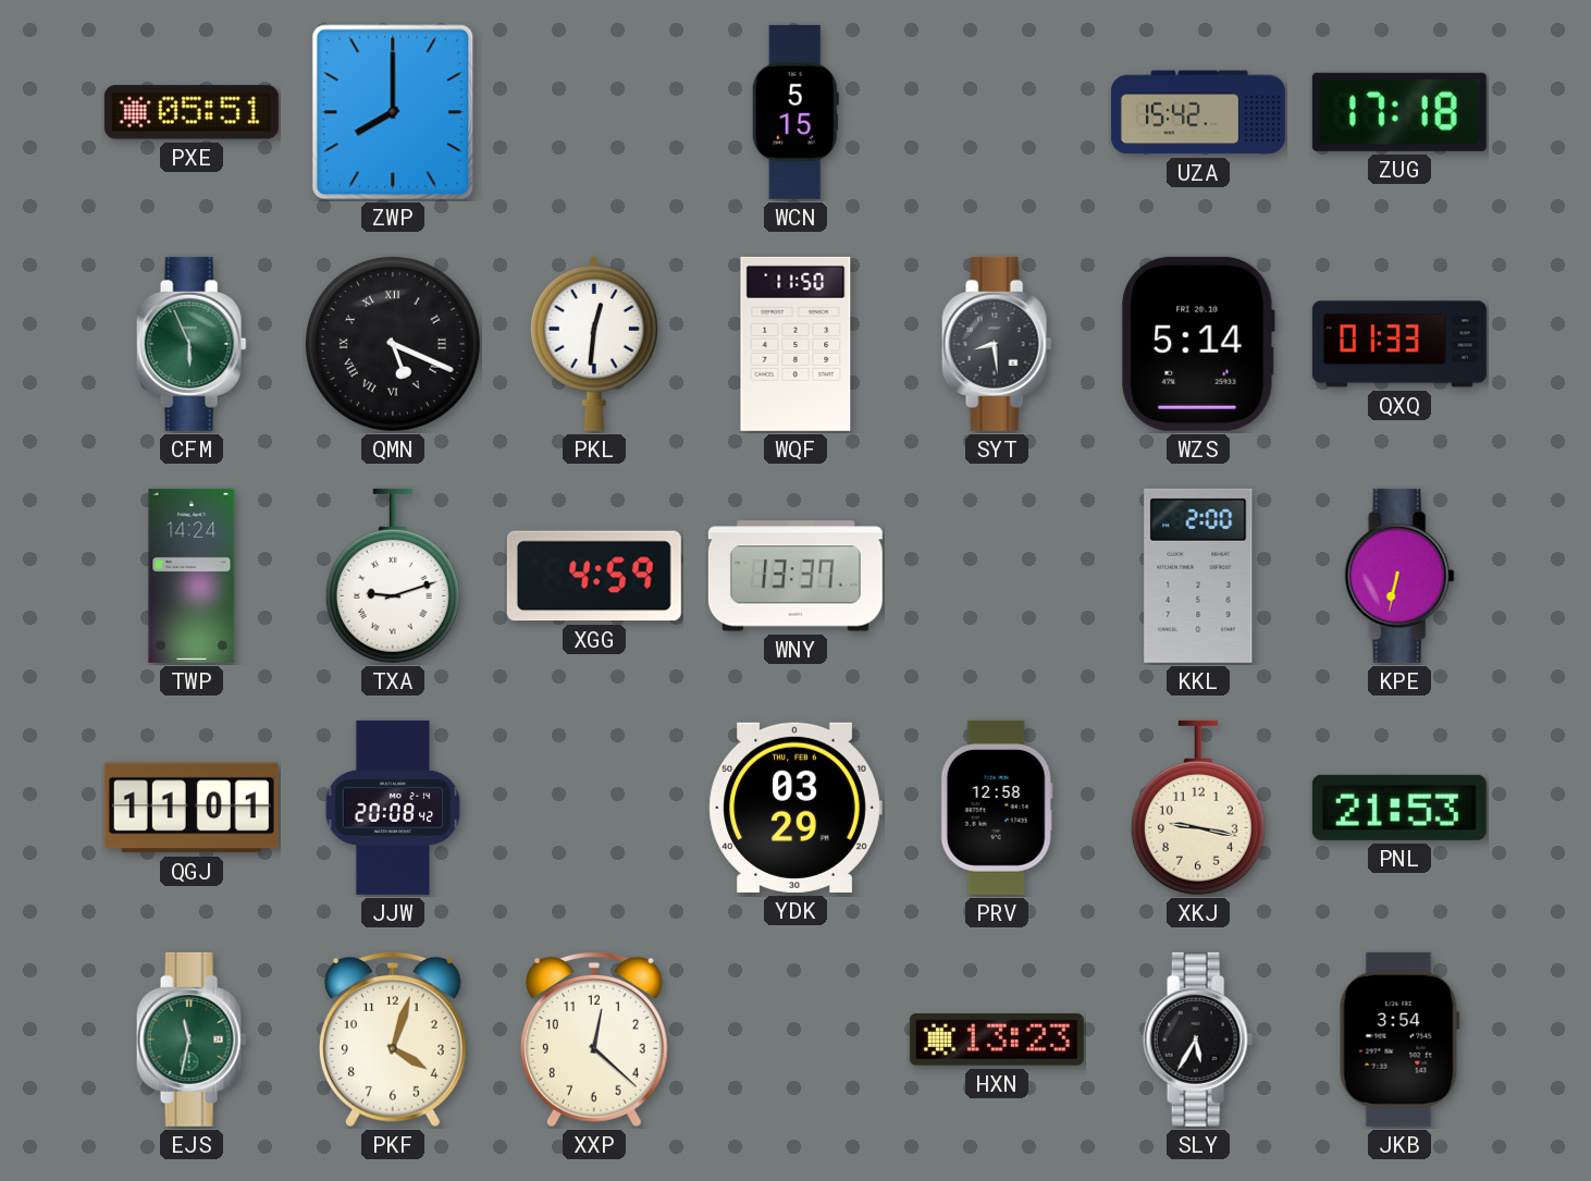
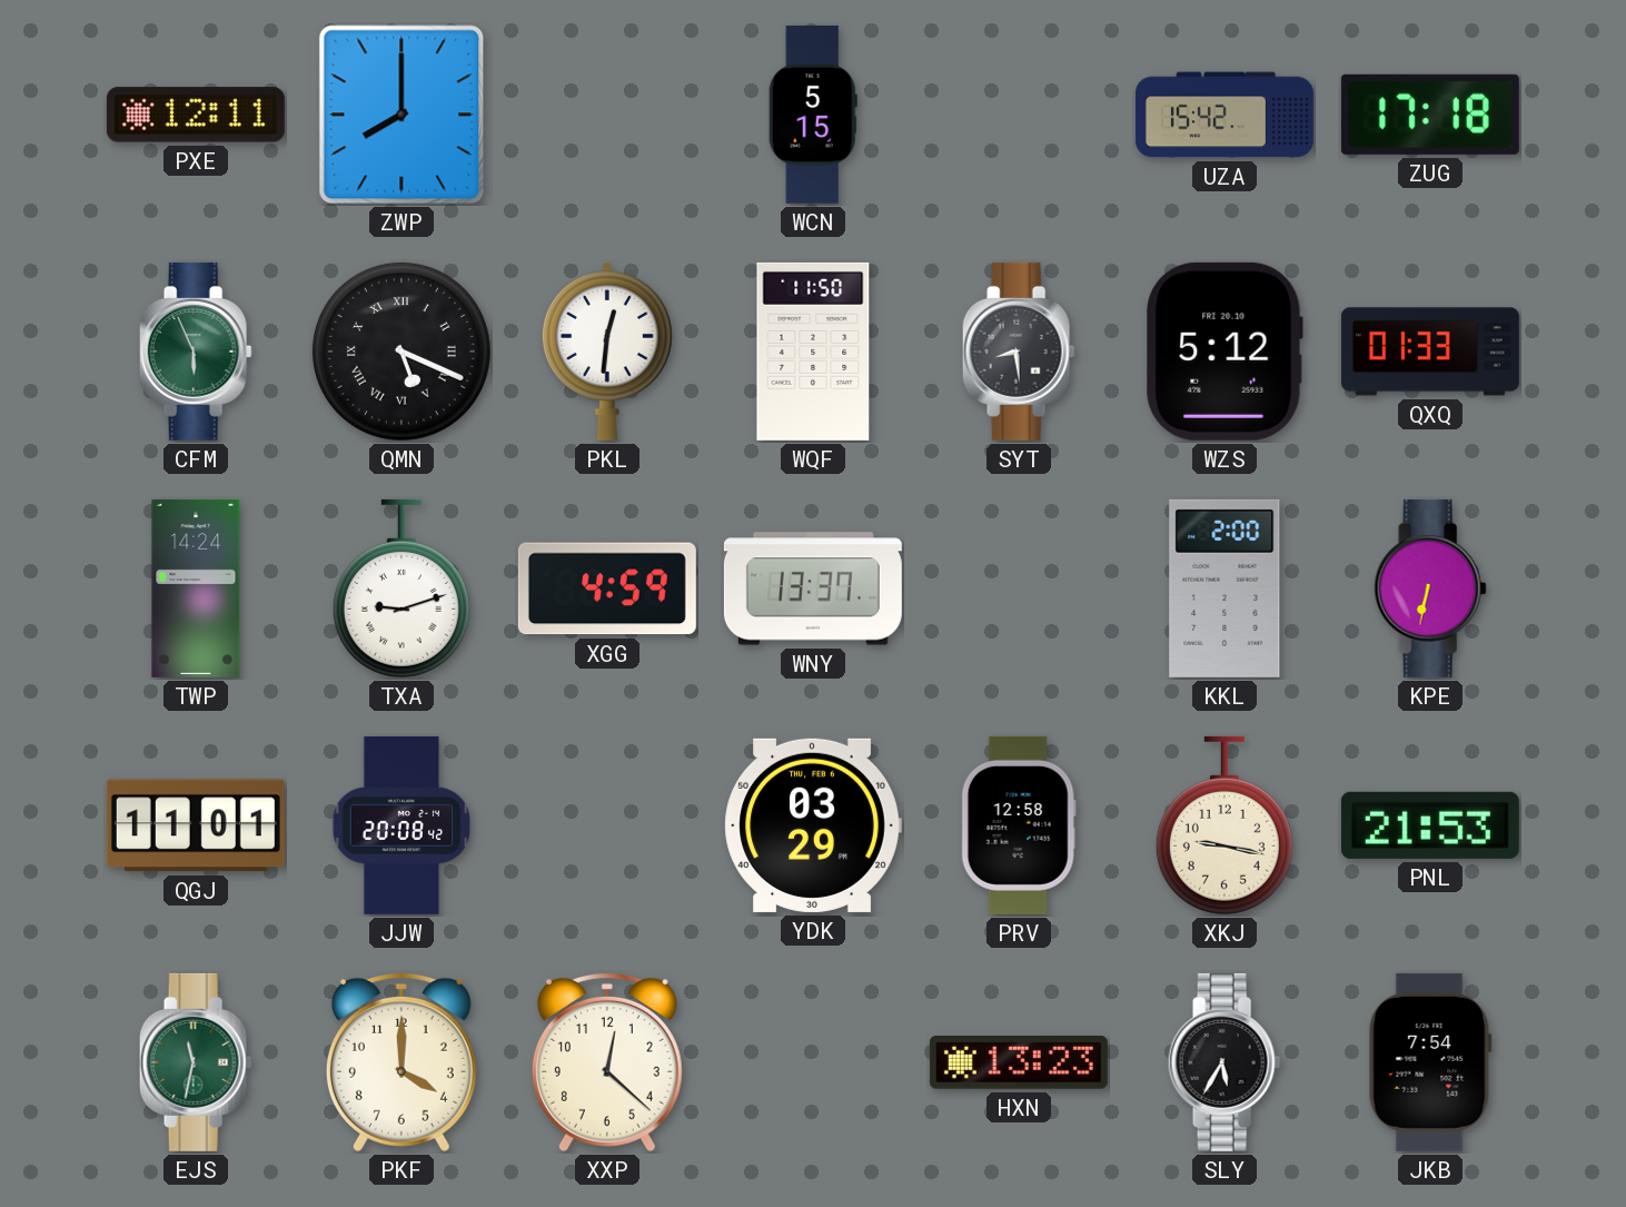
PXE: 05:51 -> 12:11 (196, 115)
WZS: 5:14 -> 5:12 (1225, 352)
PKF: 4:03 -> 4:00 (401, 1062)
JKB: 3:54 -> 7:54 (1430, 1062)
